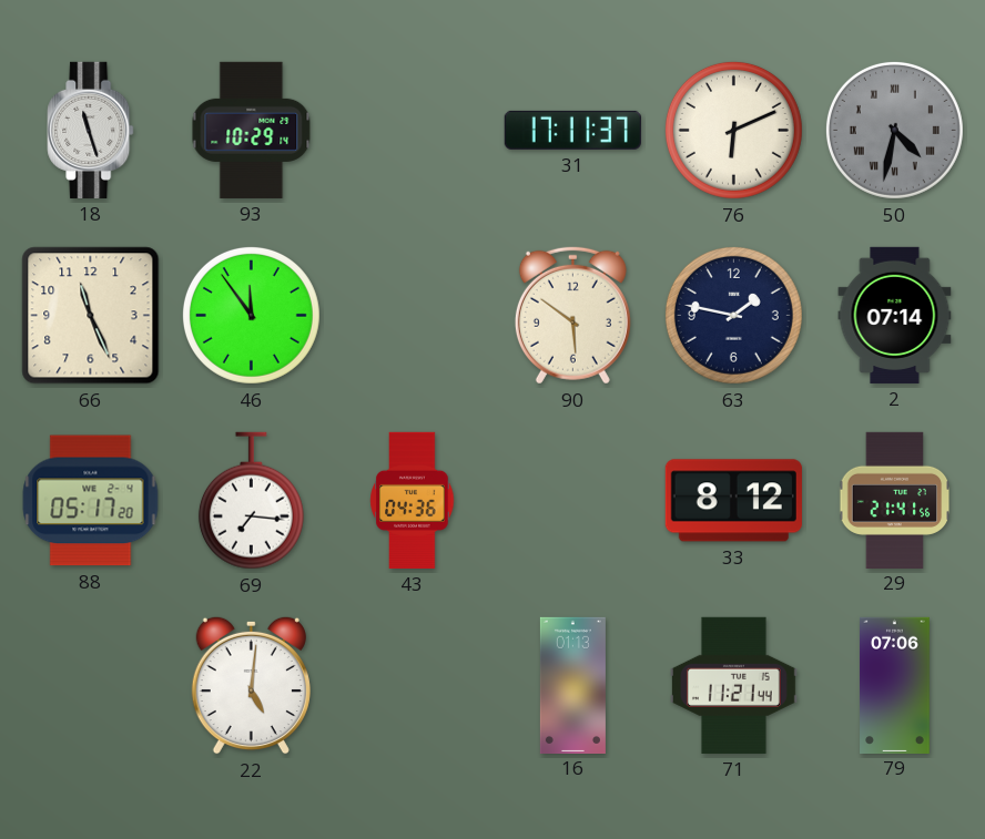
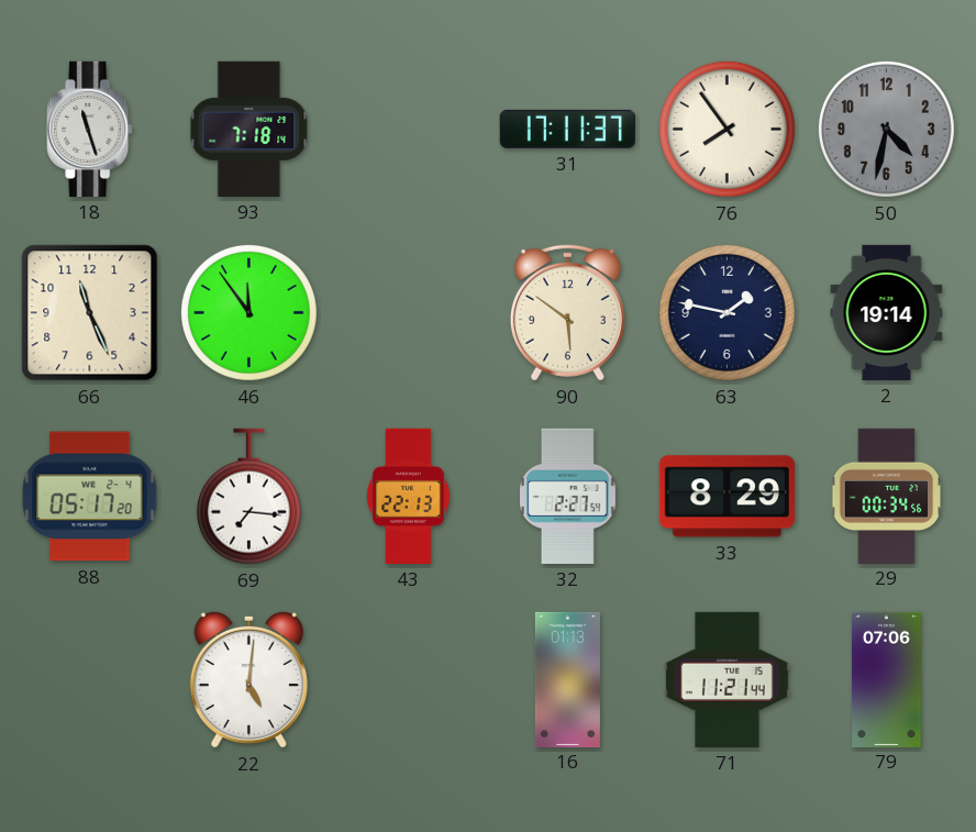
93: 10:29 -> 7:18 (249, 129)
76: 6:11 -> 7:54 (727, 129)
50 numerals: Roman -> Arabic (886, 129)
2: 07:14 -> 19:14 (887, 312)
43: 04:36 -> 22:13 (409, 496)
32: none -> 2:27 (568, 496)
33: 8:12 -> 8:29 (727, 497)
29: 21:41 -> 00:34 (887, 496)
